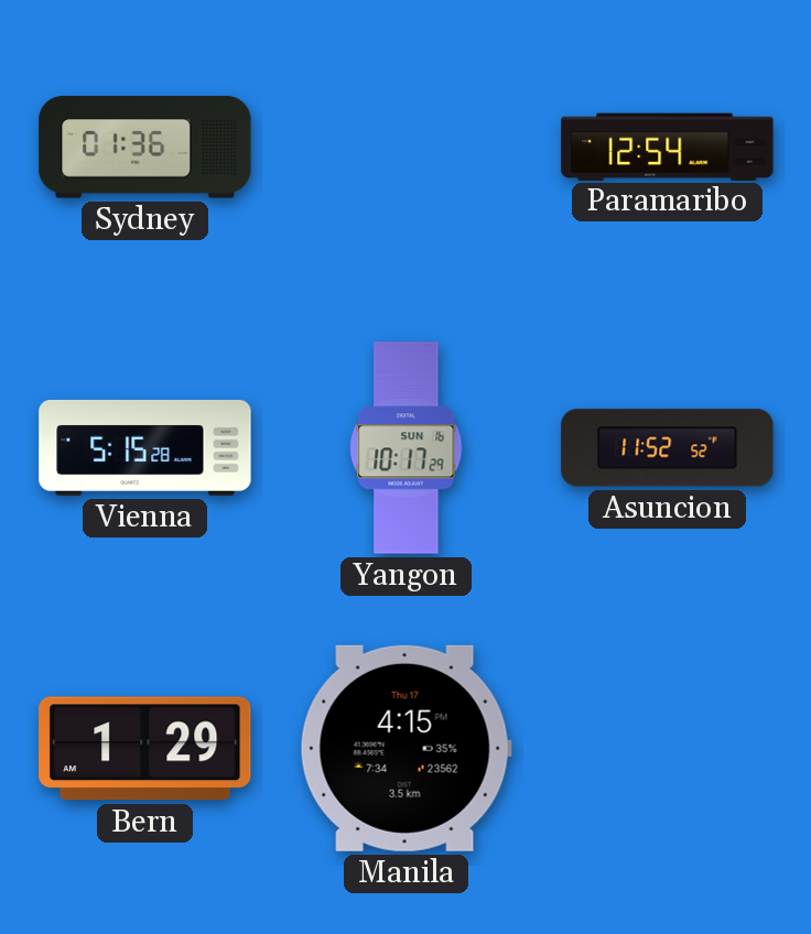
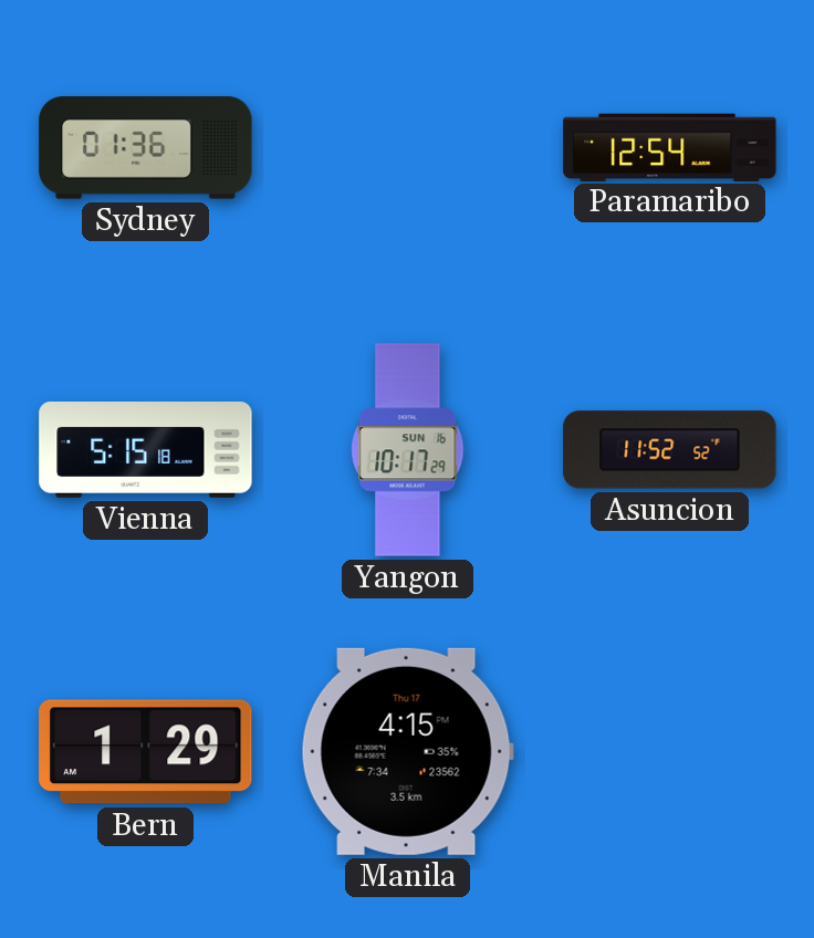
Vienna: 5:15:28 -> 5:15:18 (146, 450)
